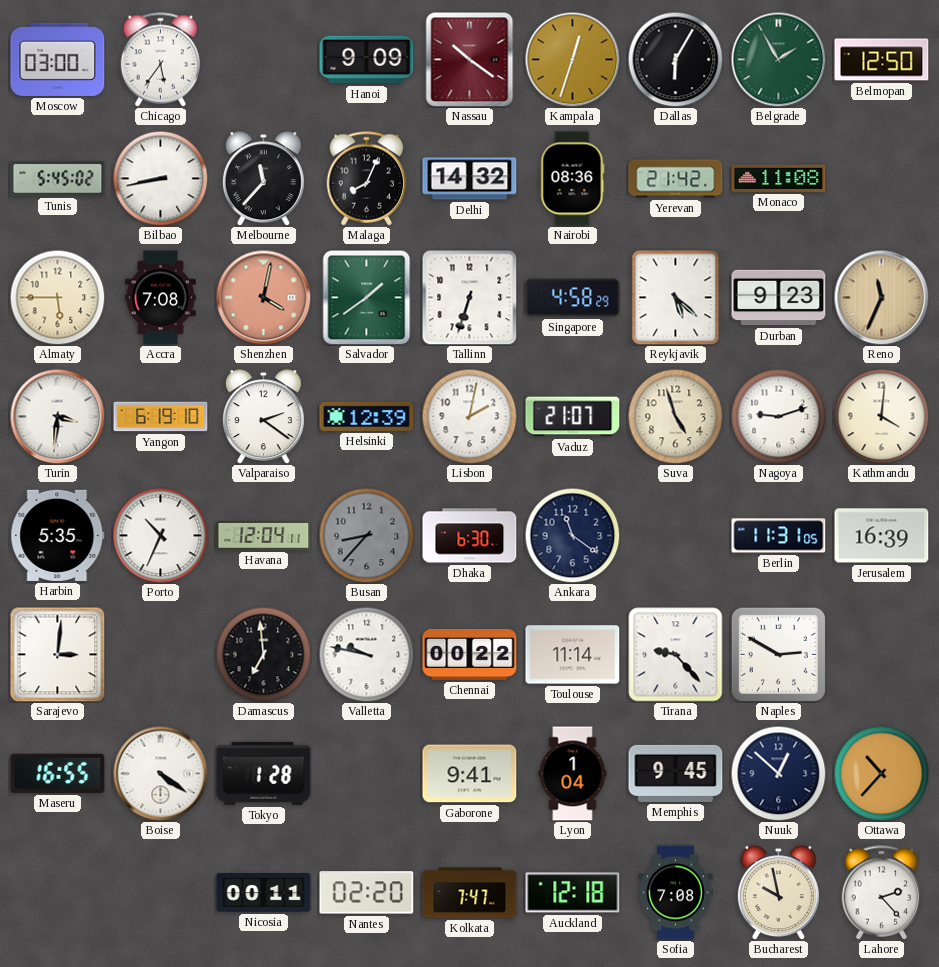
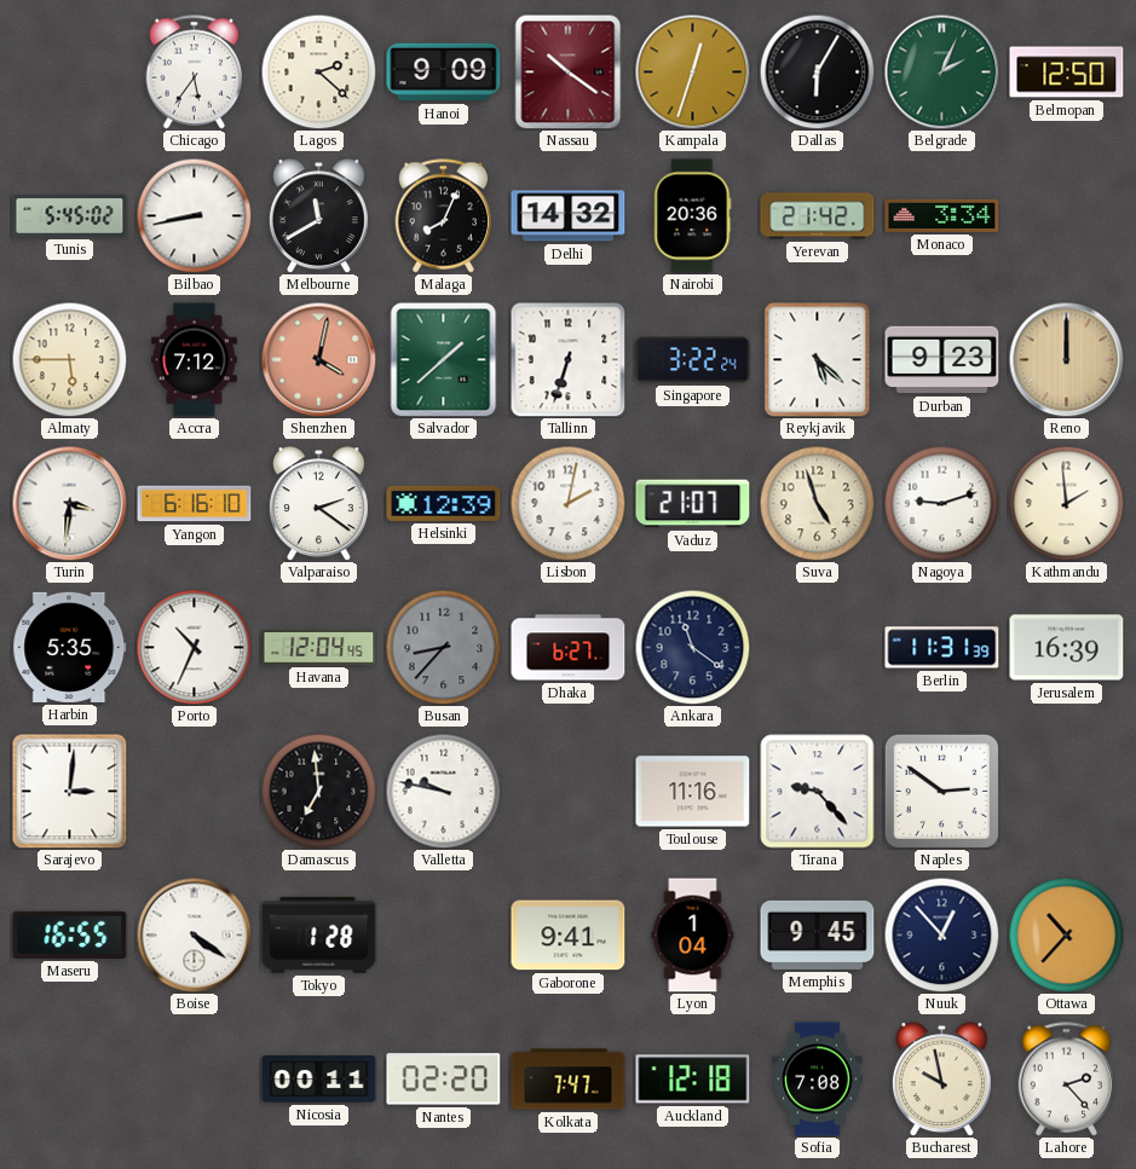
Moscow: 03:00 -> none (58, 59)
Lagos: none -> 2:22 (318, 71)
Belgrade: 1:55 -> 2:04 (941, 71)
Melbourne: 11:37 -> 11:40 (318, 216)
Nairobi: 08:36 -> 20:36 (693, 216)
Monaco: 11:08 -> 3:34 (942, 215)
Accra: 7:08 -> 7:12 (194, 360)
Salvador: 1:39 -> 1:38 (444, 359)
Singapore: 4:58 -> 3:22 (693, 360)
Reno: 11:34 -> 12:00 (1066, 359)
Yangon: 6:19 -> 6:16 (195, 504)
Kathmandu: 4:01 -> 1:59 (1066, 503)
Havana: 12:04:11 -> 12:04:45 (319, 648)
Dhaka: 6:30 -> 6:27 (569, 648)
Berlin: 11:31:05 -> 11:31:39 (942, 648)
Chennai: 00:22 -> none (470, 654)
Toulouse: 11:14 -> 11:16 (693, 792)
Naples: 2:50 -> 2:51 (941, 791)
Nuuk: 12:52 -> 12:53 (941, 934)
